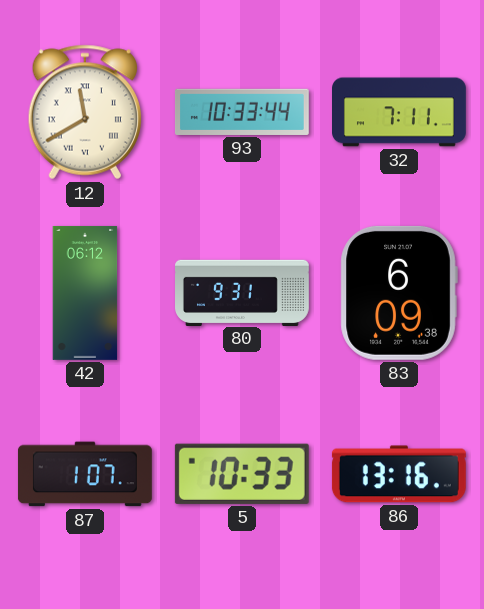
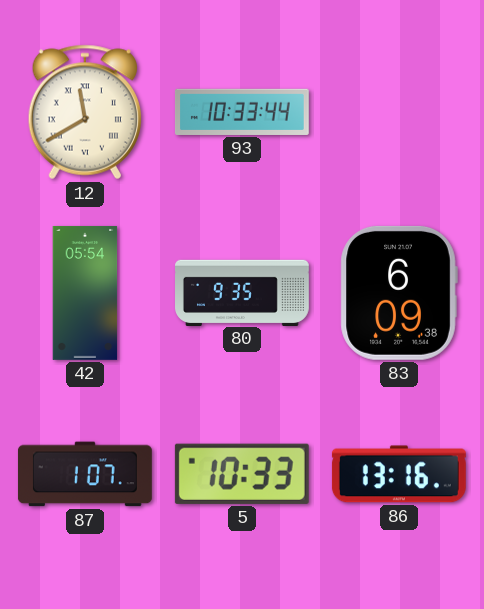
32: 7:11 -> none (400, 112)
42: 06:12 -> 05:54 (85, 293)
80: 9:31 -> 9:35 (243, 292)
